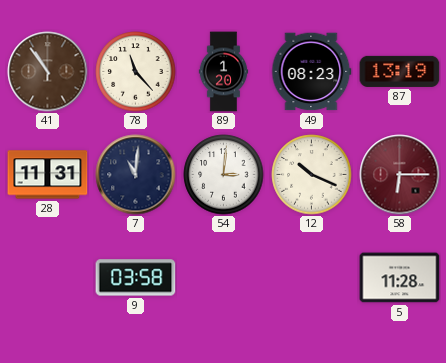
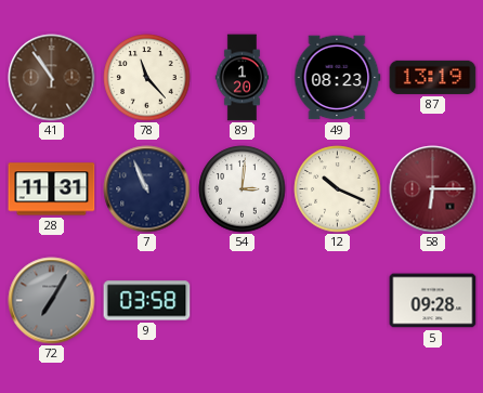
7: 11:01 -> 10:56 (147, 189)
72: none -> 7:05 (52, 301)
5: 11:28 -> 09:28 (433, 301)
